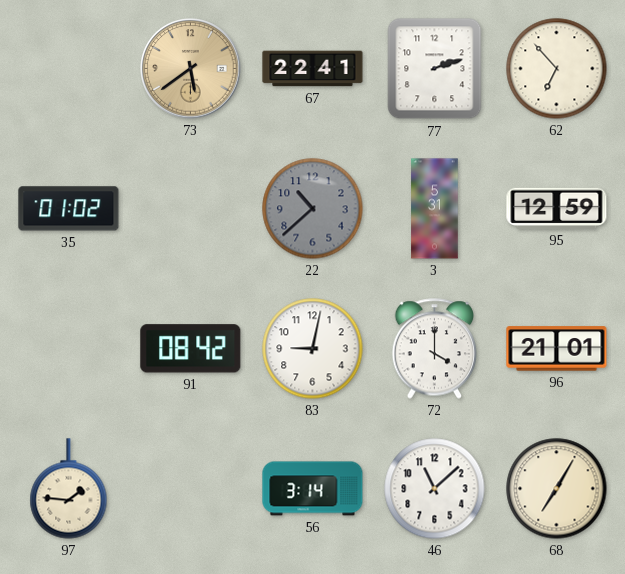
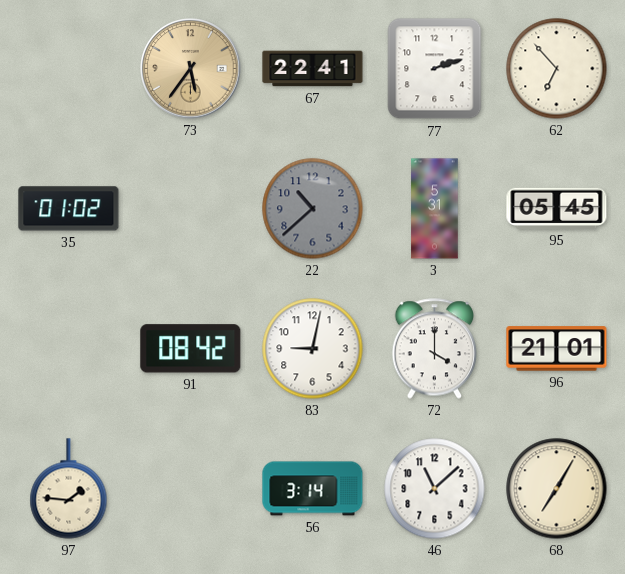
73: 5:39 -> 5:36 (191, 69)
95: 12:59 -> 05:45 (557, 208)
